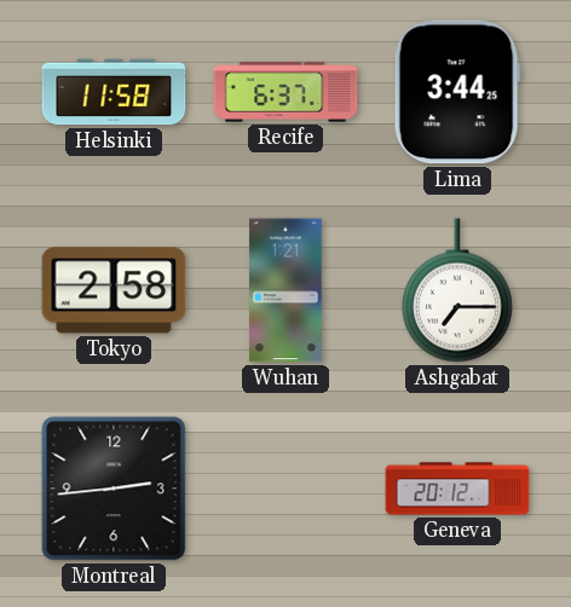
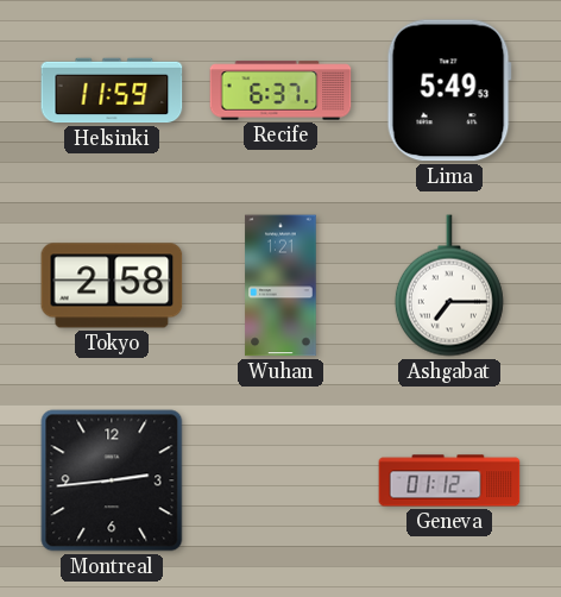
Helsinki: 11:58 -> 11:59 (112, 90)
Lima: 3:44 -> 5:49 (449, 90)
Geneva: 20:12 -> 01:12 (449, 480)
